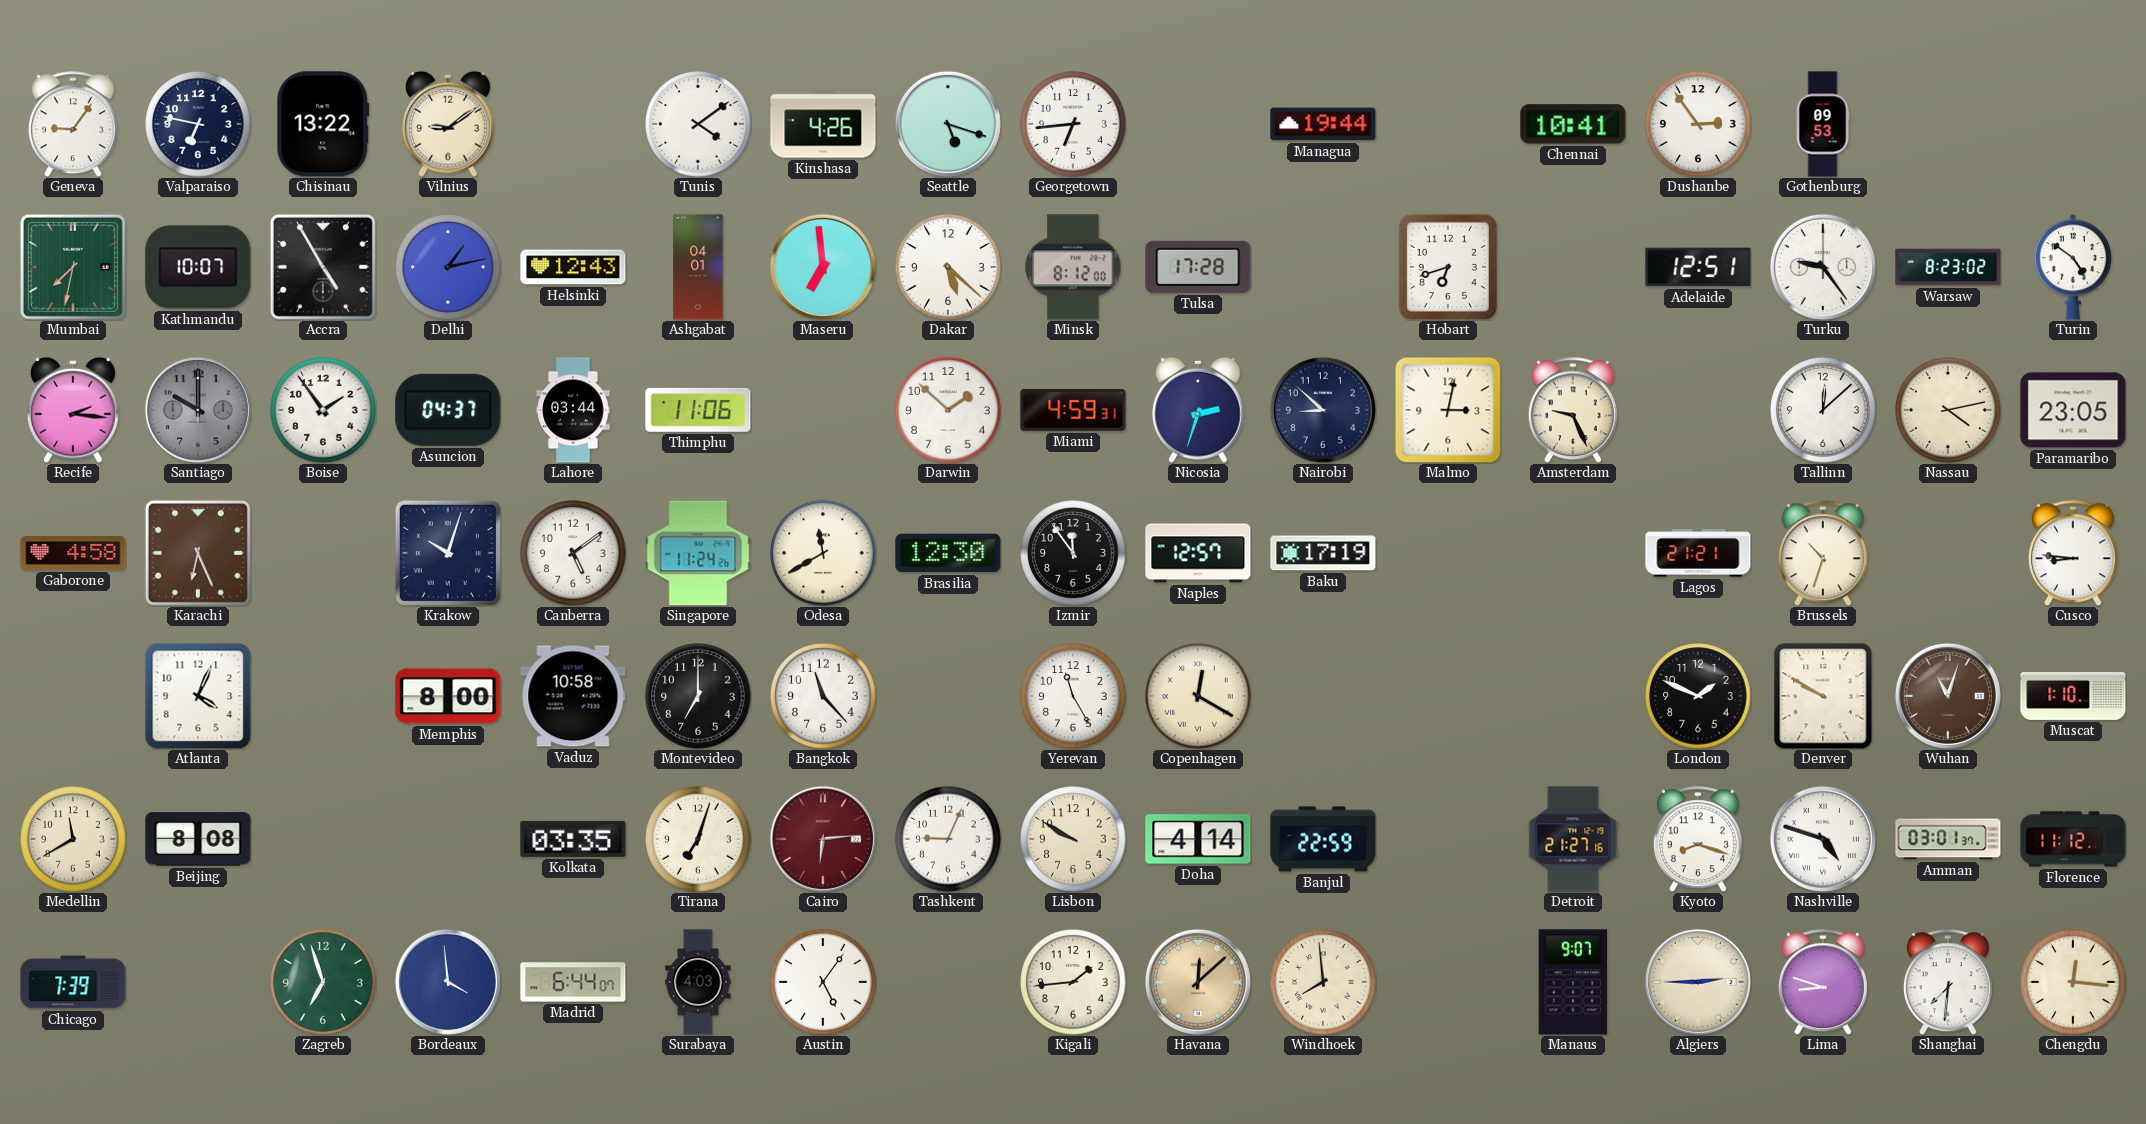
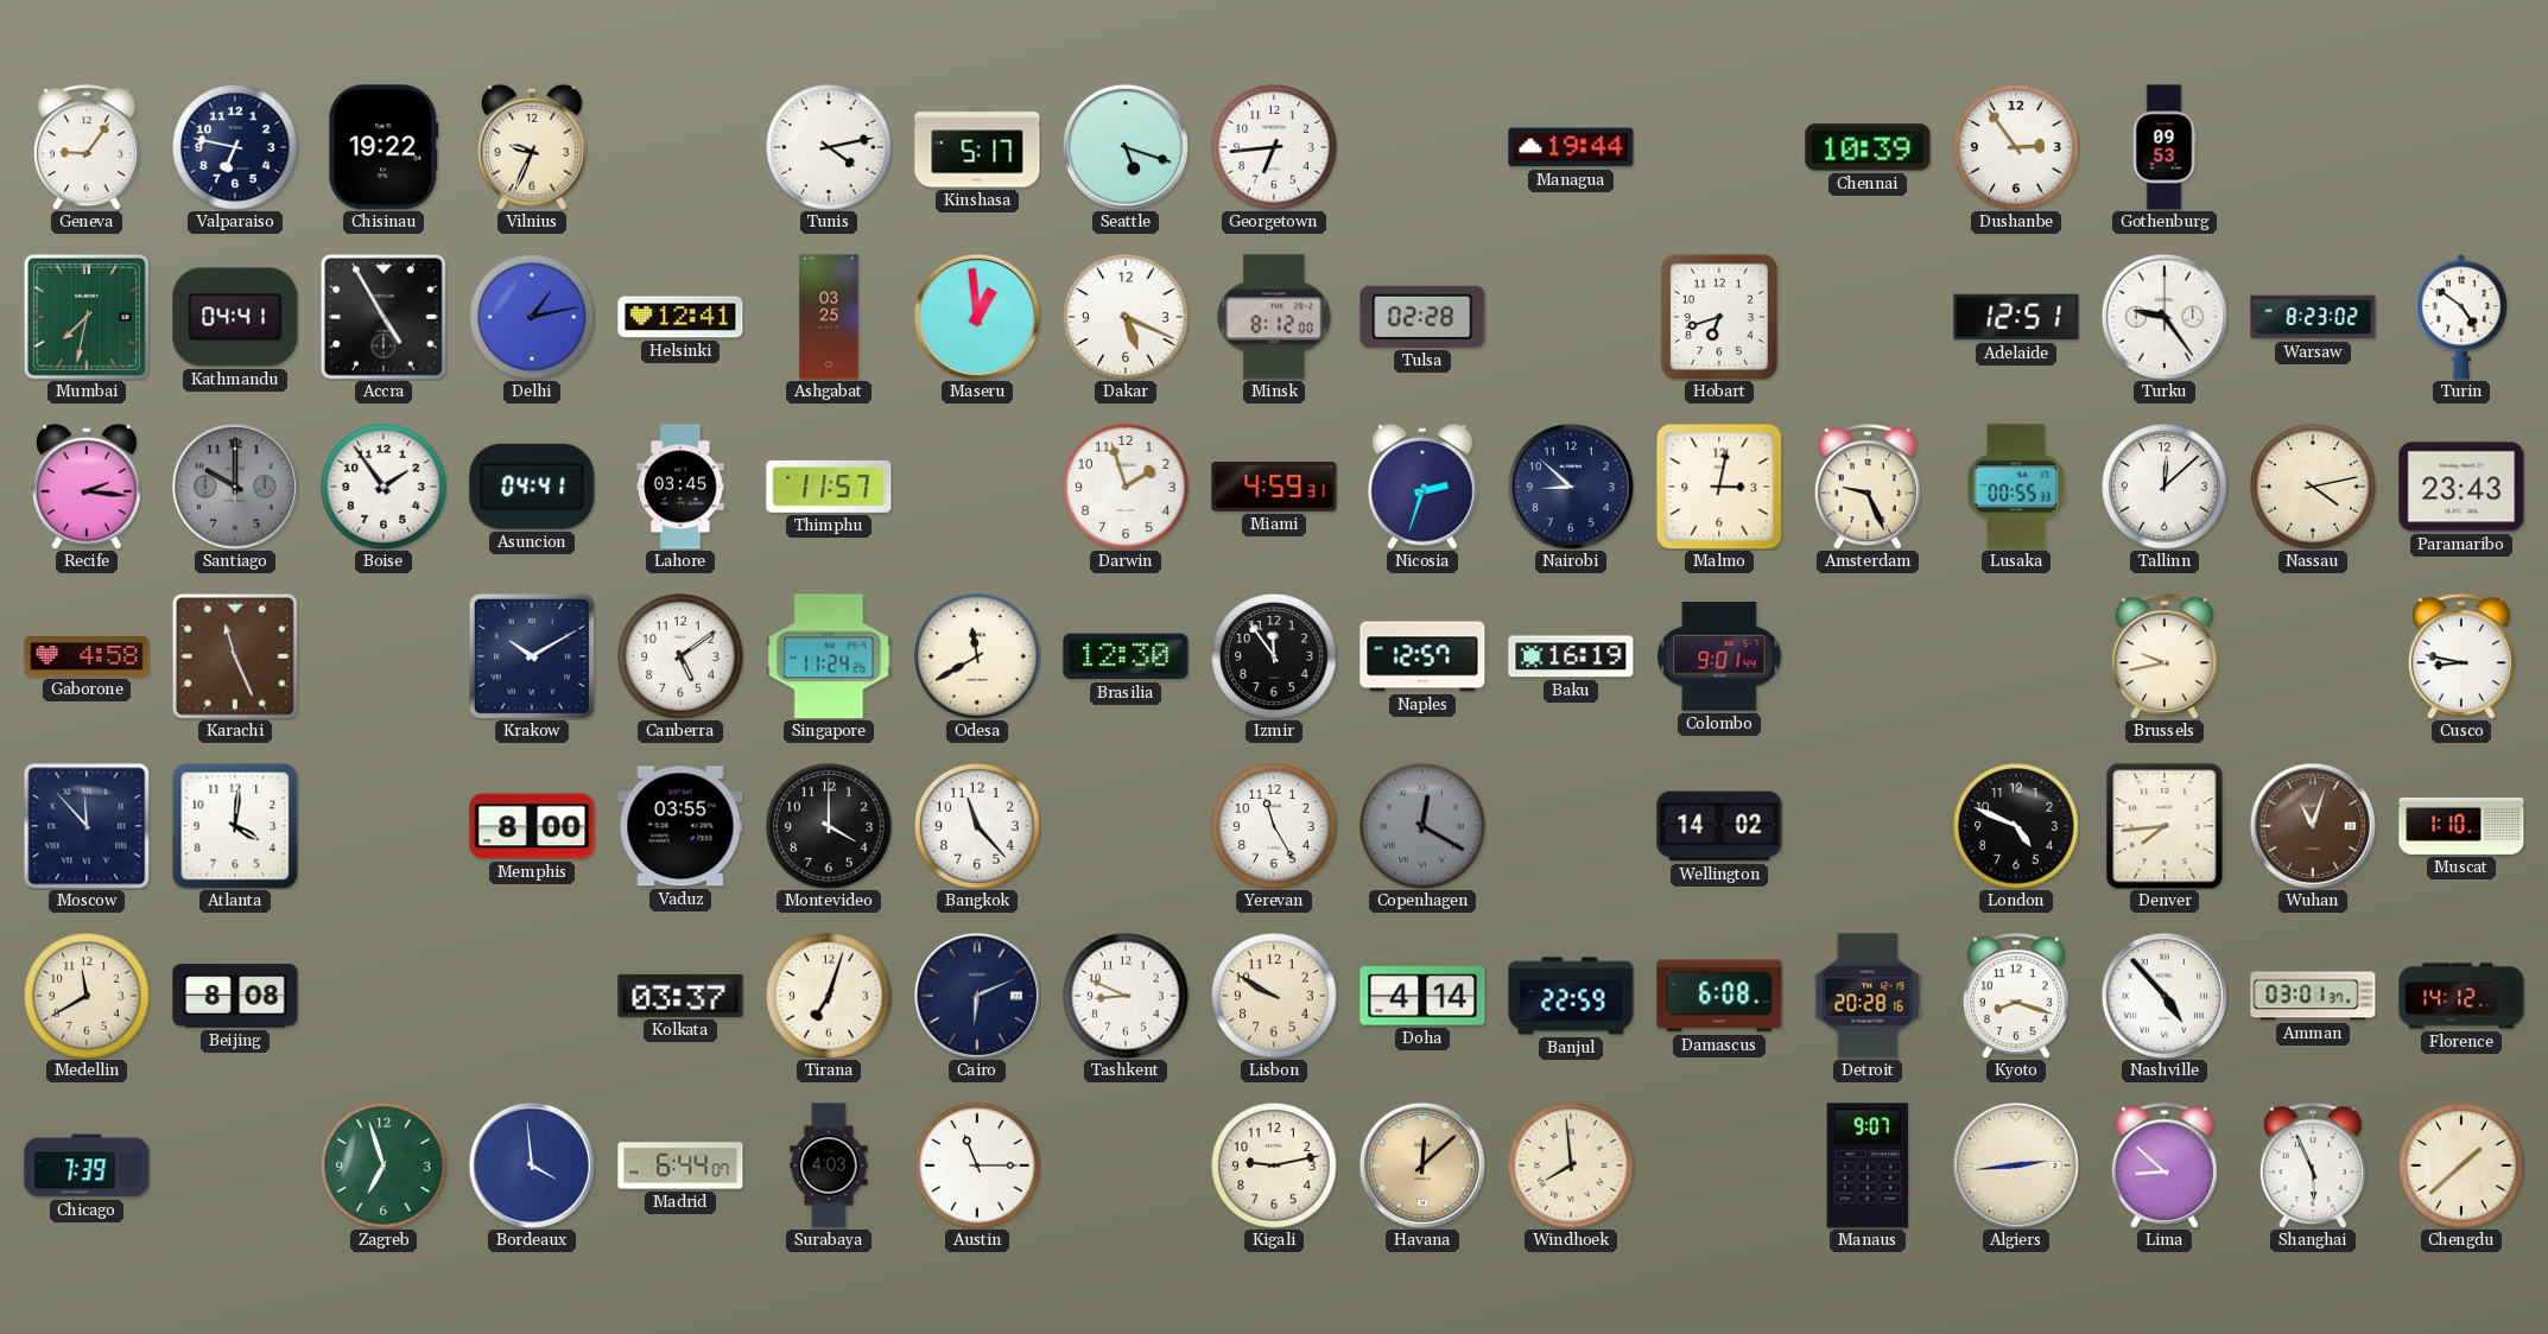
Chisinau: 13:22 -> 19:22 (384, 147)
Vilnius: 9:09 -> 9:34 (533, 147)
Tunis: 4:09 -> 4:13 (829, 147)
Kinshasa: 4:26 -> 5:17 (977, 147)
Chennai: 10:41 -> 10:39 (1868, 147)
Kathmandu: 10:07 -> 04:41 (235, 317)
Helsinki: 12:43 -> 12:41 (680, 317)
Ashgabat: 04:01 -> 03:25 (829, 317)
Maseru: 6:59 -> 12:59 (977, 317)
Dakar: 5:22 -> 5:19 (1126, 317)
Tulsa: 17:28 -> 02:28 (1422, 317)
Asuncion: 04:37 -> 04:41 (532, 487)
Lahore: 03:44 -> 03:45 (680, 487)
Thimphu: 11:06 -> 11:57 (829, 487)
Darwin: 1:52 -> 1:57 (1126, 487)
Lusaka: none -> 00:55 (2016, 487)
Paramaribo: 23:05 -> 23:43 (2461, 487)
Karachi: 6:26 -> 11:26 (235, 656)
Krakow: 10:03 -> 10:10 (532, 656)
Baku: 17:19 -> 16:19 (1571, 656)
Colombo: none -> 9:01 (1719, 656)
Lagos: 21:21 -> none (1698, 553)
Brussels: 10:33 -> 9:43 (2164, 656)
Cusco: 8:46 -> 8:47 (2461, 656)
Moscow: none -> 11:53 (87, 826)
Atlanta: 4:04 -> 4:01 (235, 826)
Vaduz: 10:58 -> 03:55 (680, 826)
Montevideo: 7:00 -> 4:00 (829, 826)
Copenhagen dial: cream -> grey (1422, 826)
Wellington: none -> 14:02 (1719, 826)
London: 1:49 -> 4:49 (2016, 826)
Denver: 9:50 -> 7:44 (2164, 826)
Kolkata: 03:35 -> 03:37 (680, 996)
Cairo: 6:14 -> 6:11 (977, 996)
Cairo dial: burgundy -> navy (977, 996)
Tashkent: 9:04 -> 8:49 (1126, 996)
Damascus: none -> 6:08 (1719, 996)
Detroit: 21:27 -> 20:28 (1868, 996)
Nashville: 4:48 -> 4:53 (2164, 996)
Florence: 11:12 -> 14:12 (2461, 996)
Austin: 5:06 -> 11:15 (977, 1165)
Kigali: 1:44 -> 9:13 (1274, 1165)
Algiers: 2:45 -> 2:44 (2016, 1165)
Lima: 8:48 -> 8:52 (2164, 1165)
Shanghai: 7:31 -> 5:56 (2313, 1165)
Chengdu: 12:16 -> 1:38 (2461, 1165)
